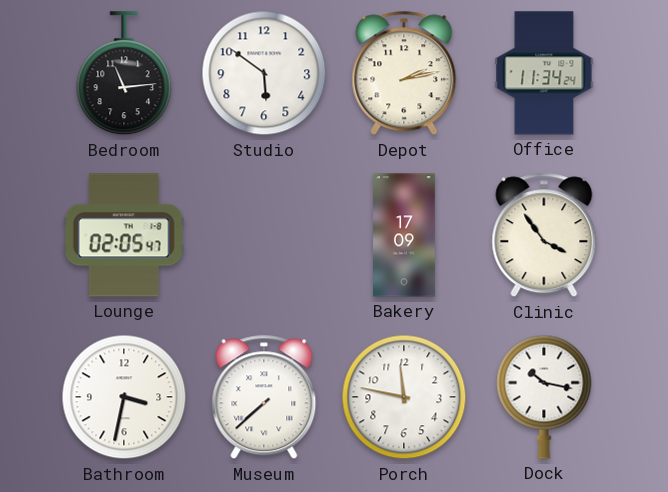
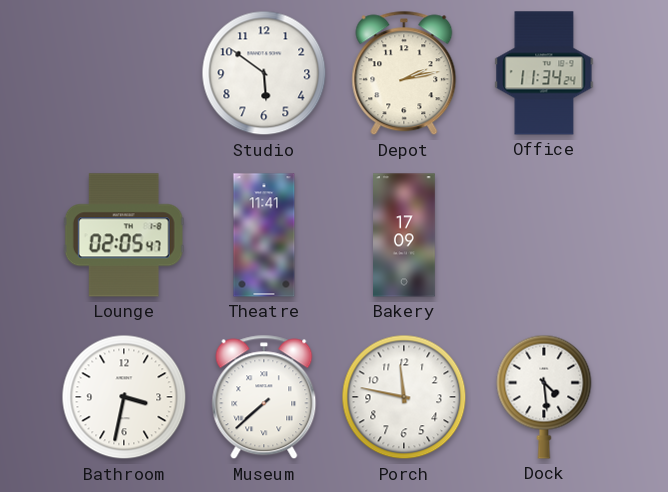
Bedroom: 11:14 -> none (124, 74)
Theatre: none -> 11:41 (264, 235)
Clinic: 3:54 -> none (544, 235)
Dock: 10:17 -> 4:29 (544, 397)
